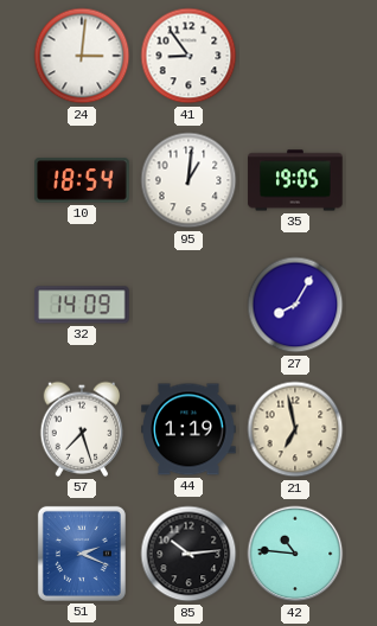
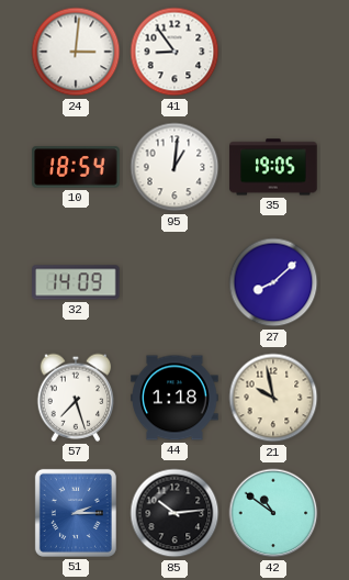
27: 8:05 -> 8:08 (273, 282)
44: 1:19 -> 1:18 (174, 398)
21: 6:58 -> 9:58 (273, 398)
51: 2:19 -> 2:15 (76, 513)
42: 10:46 -> 10:51 (273, 513)
